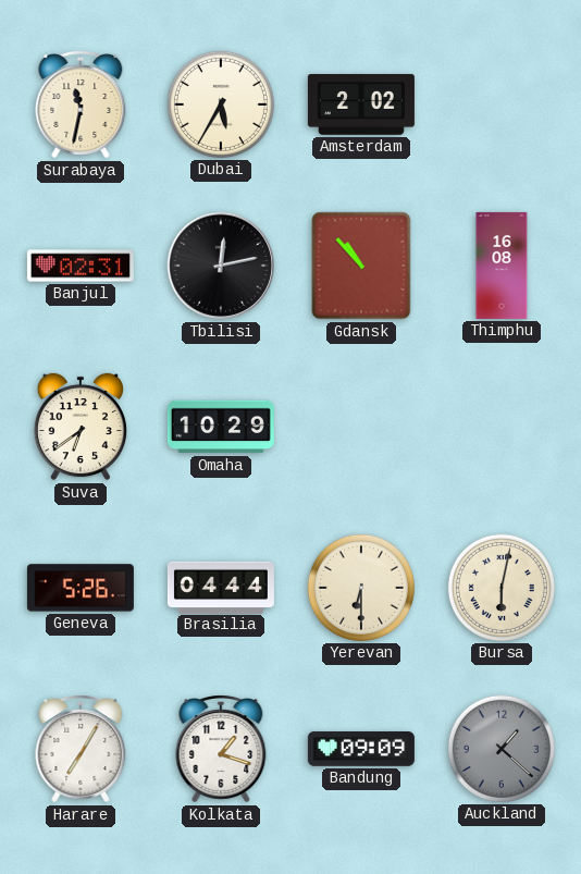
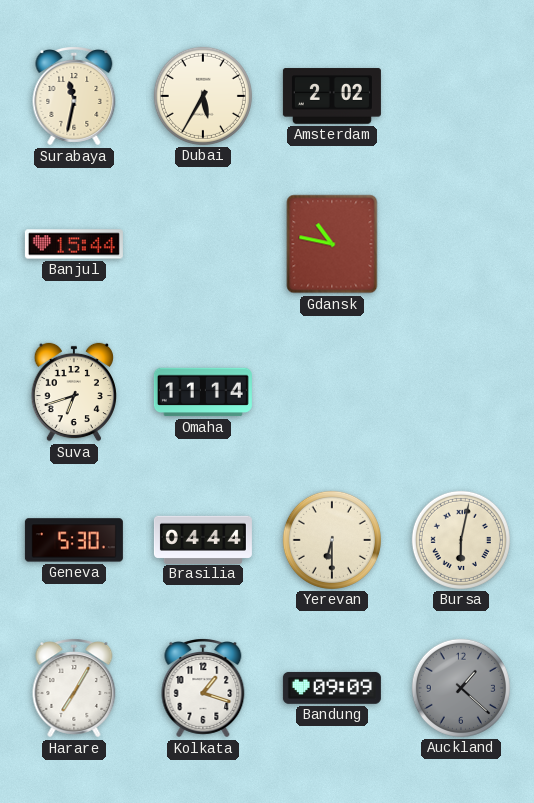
Banjul: 02:31 -> 15:44 (74, 244)
Tbilisi: 12:13 -> none (221, 266)
Gdansk: 10:53 -> 10:47 (332, 244)
Thimphu: 16:08 -> none (502, 266)
Suva: 6:39 -> 6:42 (74, 392)
Omaha: 10:29 -> 11:14 (203, 392)
Geneva: 5:26 -> 5:30 (74, 540)
